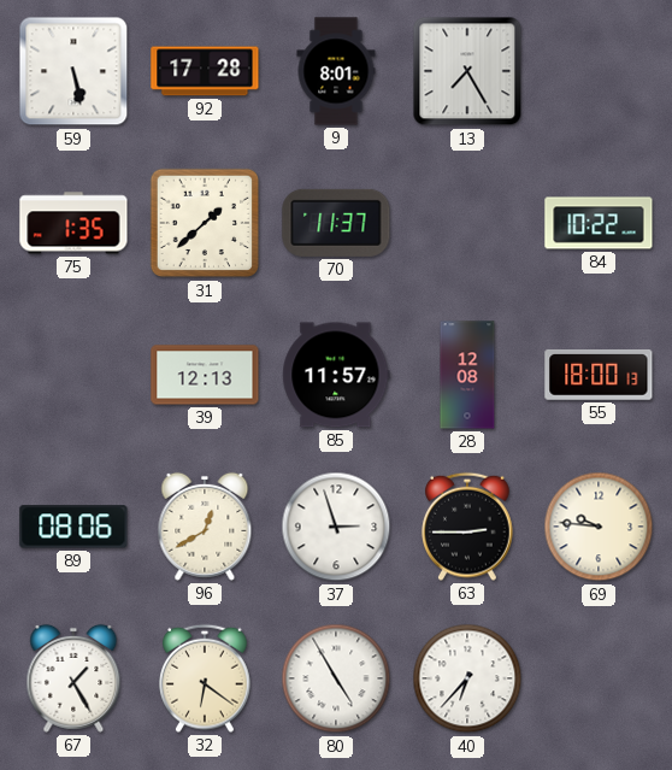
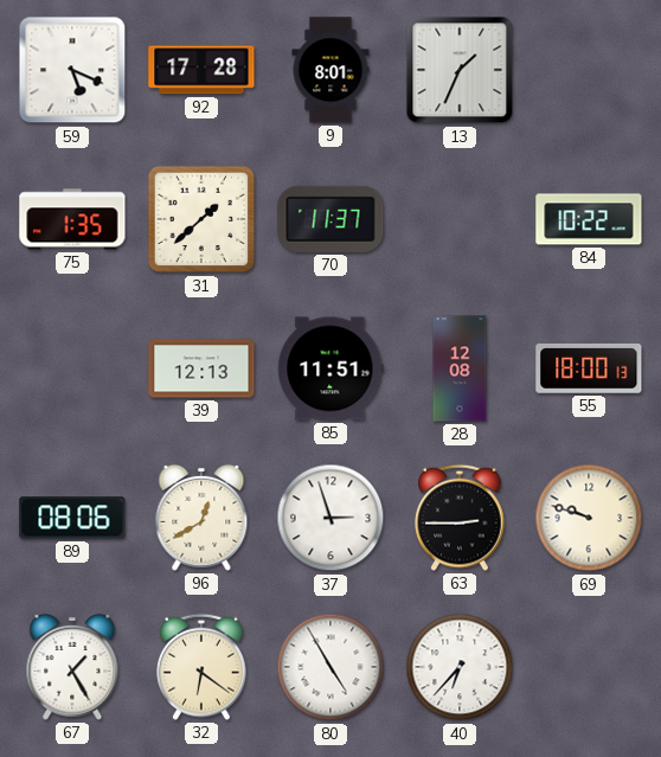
59: 5:28 -> 5:19 (72, 70)
13: 7:25 -> 1:34 (460, 70)
85: 11:57 -> 11:51 (330, 368)
69: 9:46 -> 9:48 (589, 518)
